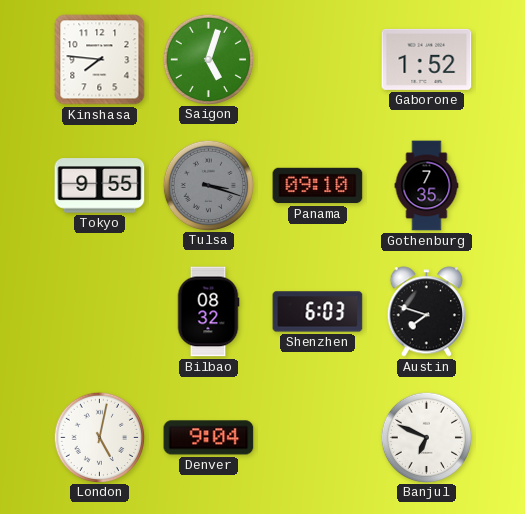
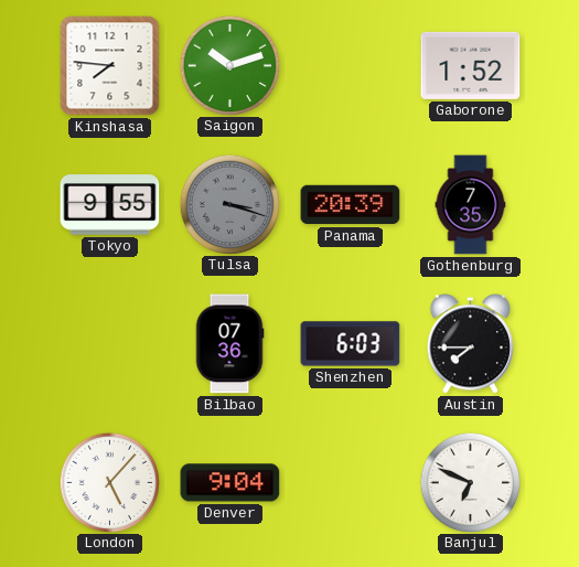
Saigon: 5:03 -> 10:12 (229, 65)
Panama: 09:10 -> 20:39 (351, 205)
Bilbao: 08:32 -> 07:36 (229, 344)
Austin: 7:48 -> 7:45 (470, 344)
London: 5:02 -> 5:07 (109, 482)
